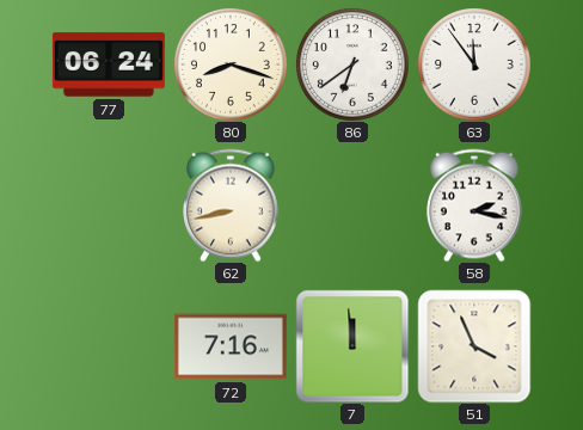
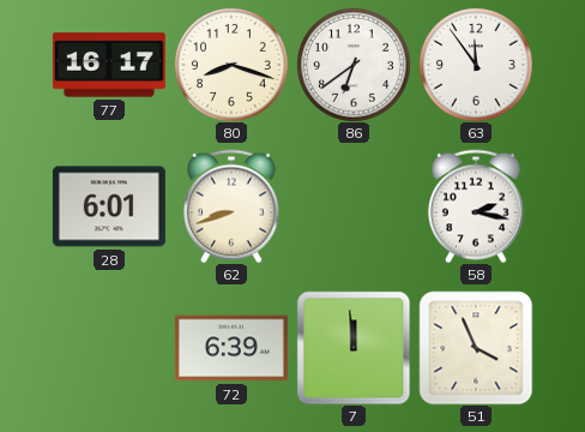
77: 06:24 -> 16:17 (109, 65)
28: none -> 6:01 (109, 206)
62: 8:43 -> 8:42 (233, 206)
72: 7:16 -> 6:39 (231, 348)
